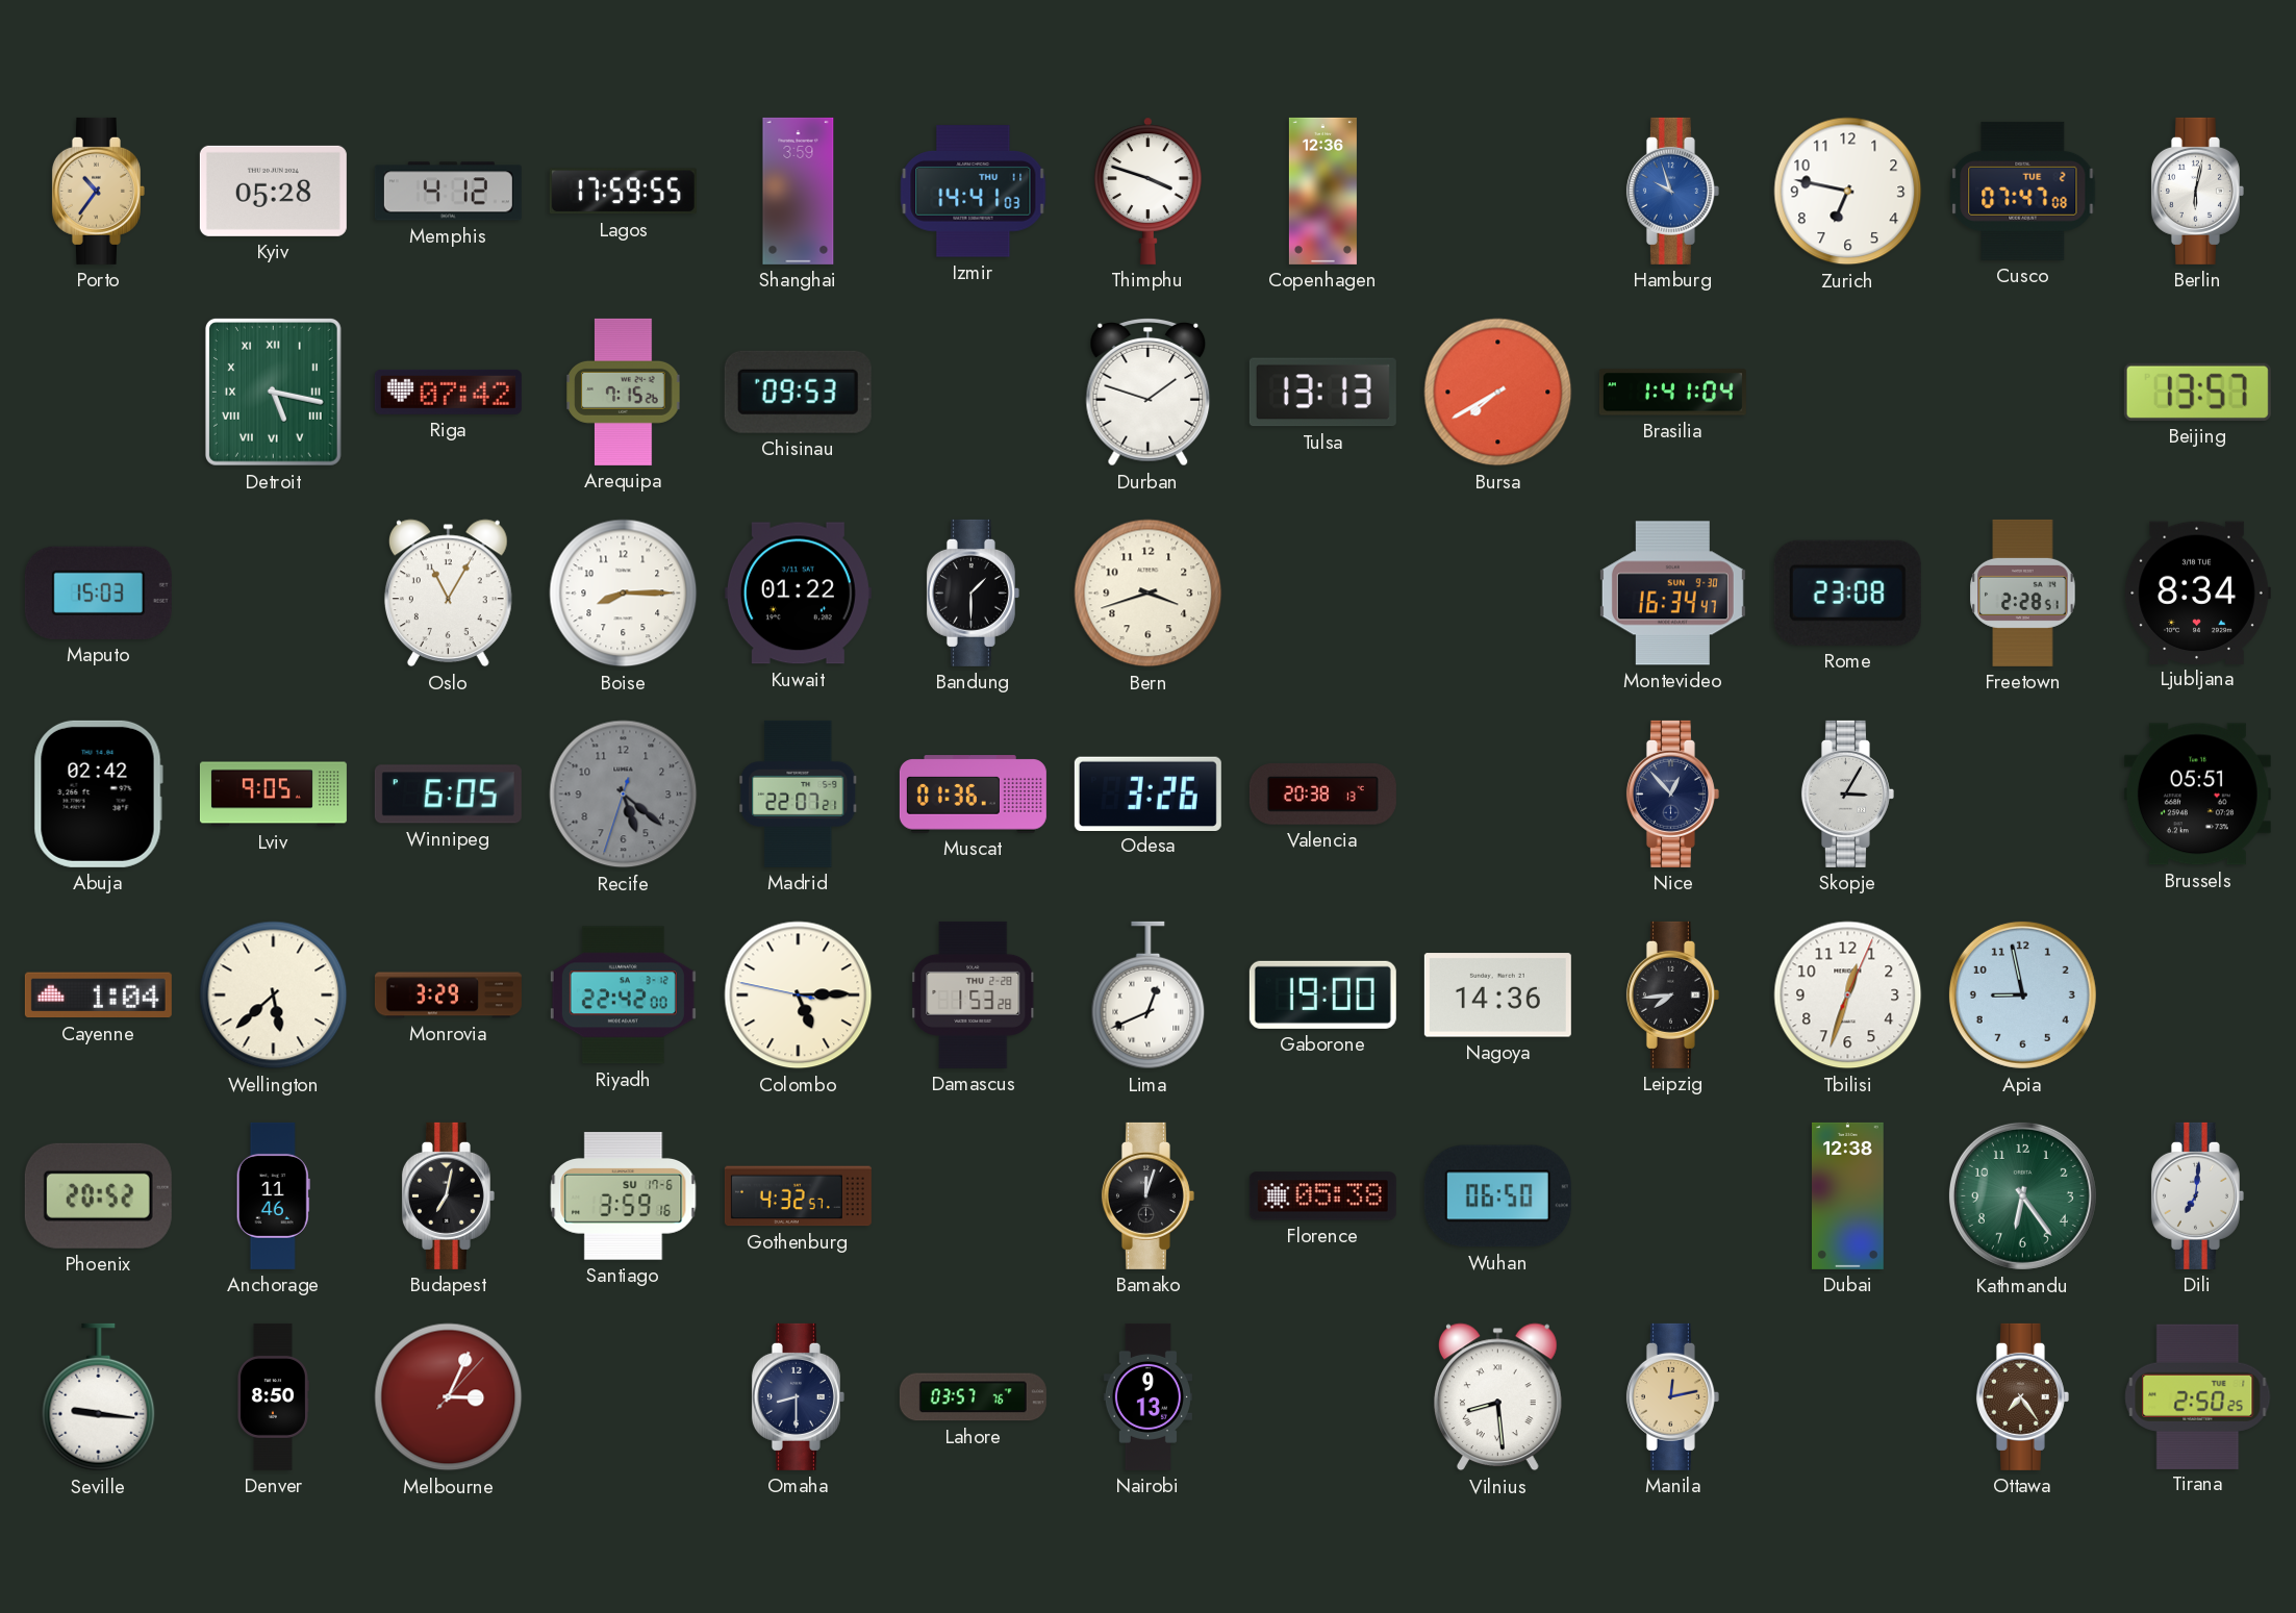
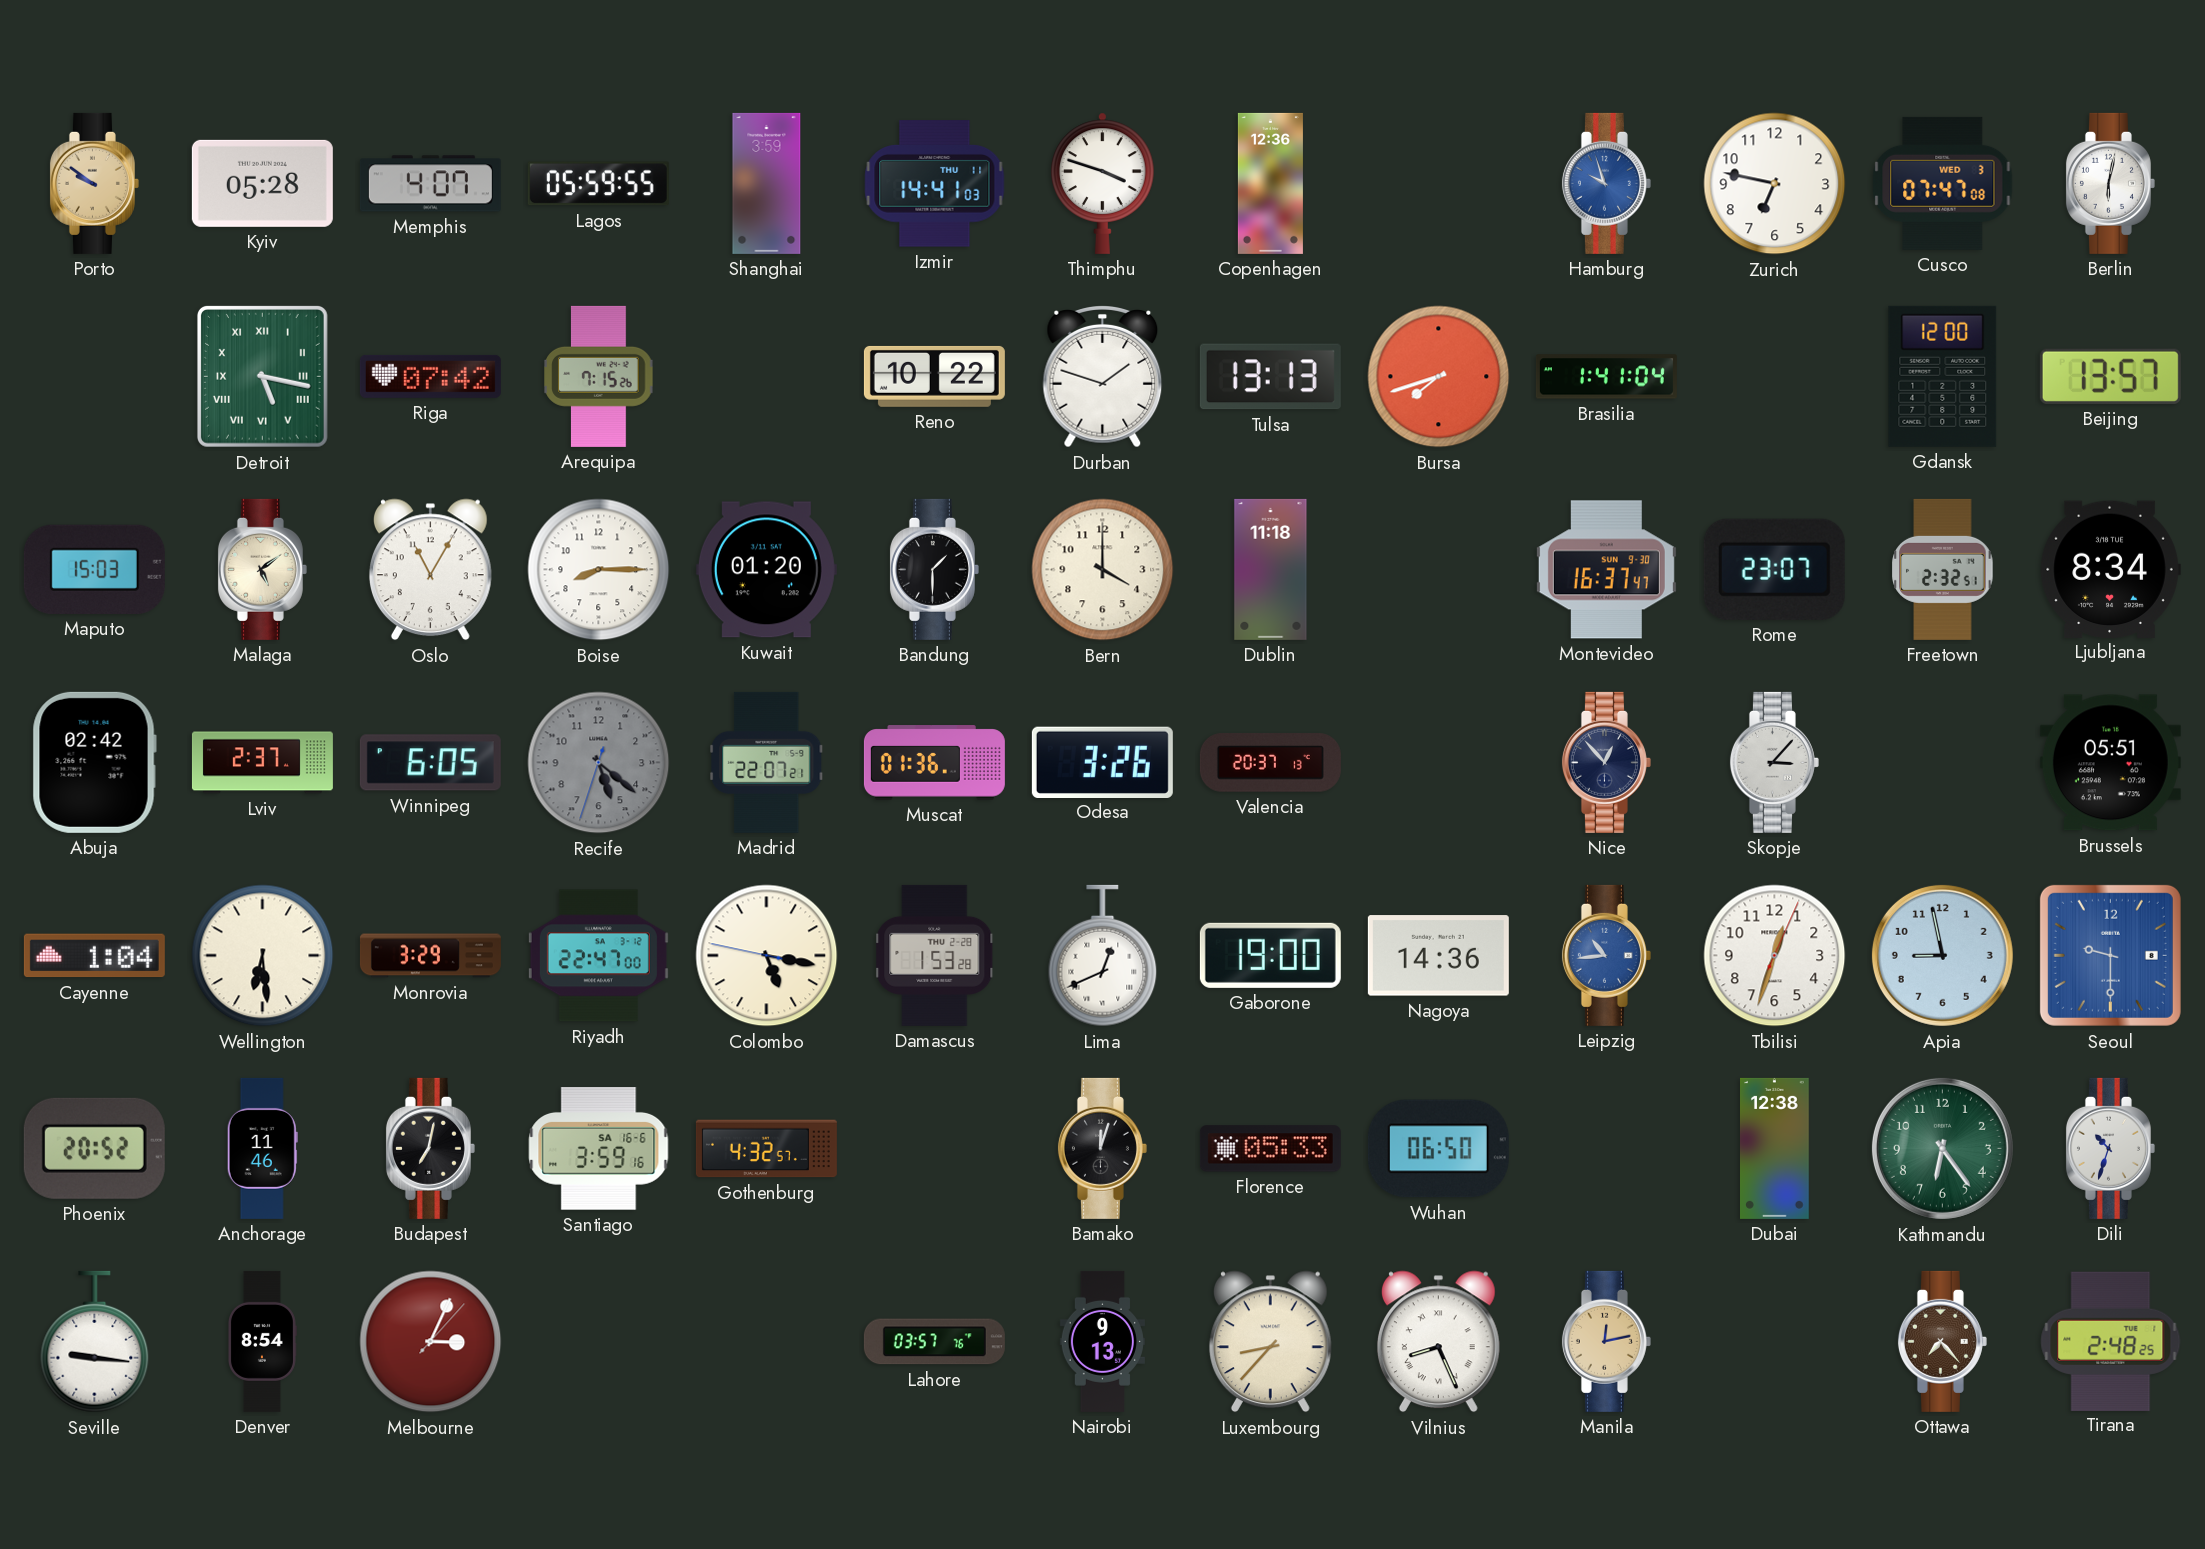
Porto: 10:36 -> 9:51 (94, 183)
Memphis: 4:12 -> 4:07 (430, 184)
Lagos: 17:59 -> 05:59 (598, 184)
Cusco date: TUE 2 -> WED 3 (1943, 183)
Chisinau: 09:53 -> none (798, 392)
Reno: none -> 10:22 (934, 376)
Bursa: 7:40 -> 7:42 (1439, 377)
Gdansk: none -> 12:00 (1943, 376)
Malaga: none -> 5:09 (262, 569)
Kuwait: 01:22 -> 01:20 (766, 570)
Bern: 3:42 -> 4:00 (1103, 570)
Dublin: none -> 11:18 (1271, 569)
Montevideo: 16:34 -> 16:37 (1606, 570)
Rome: 23:08 -> 23:07 (1774, 569)
Freetown: 2:28 -> 2:32 (1943, 569)
Lviv: 9:05 -> 2:37 (262, 763)
Valencia: 20:38 -> 20:37 (1270, 763)
Skopje: 3:05 -> 3:07 (1774, 762)
Wellington: 5:38 -> 6:29 (263, 956)
Riyadh: 22:42 -> 22:47 (598, 956)
Colombo: 5:14 -> 5:16 (767, 956)
Leipzig: 7:44 -> 10:44 (1606, 955)
Leipzig dial: black -> blue (1606, 955)
Seoul: none -> 9:30 (2110, 955)
Santiago date: SU 17-6 -> SA 16-6 (599, 1149)
Florence: 05:38 -> 05:33 (1270, 1149)
Dili: 7:01 -> 10:33 (2110, 1148)
Denver: 8:50 -> 8:54 (262, 1341)
Omaha: 8:30 -> none (798, 1396)
Luxembourg: none -> 8:37 (1270, 1342)
Vilnius: 8:29 -> 8:26 (1438, 1342)
Ottawa: 7:24 -> 7:23 (1942, 1341)
Tirana: 2:50 -> 2:48 (2111, 1341)
